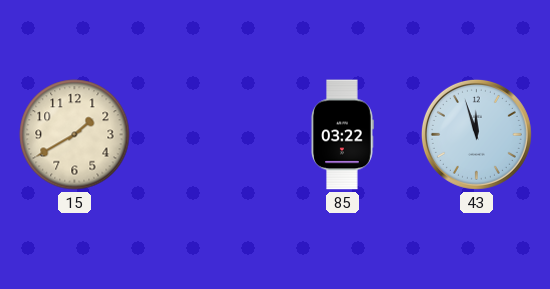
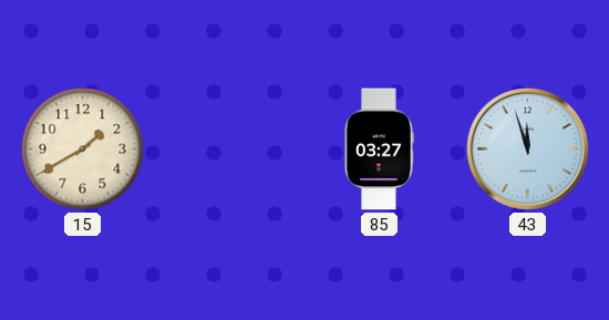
85: 03:22 -> 03:27 (379, 149)
